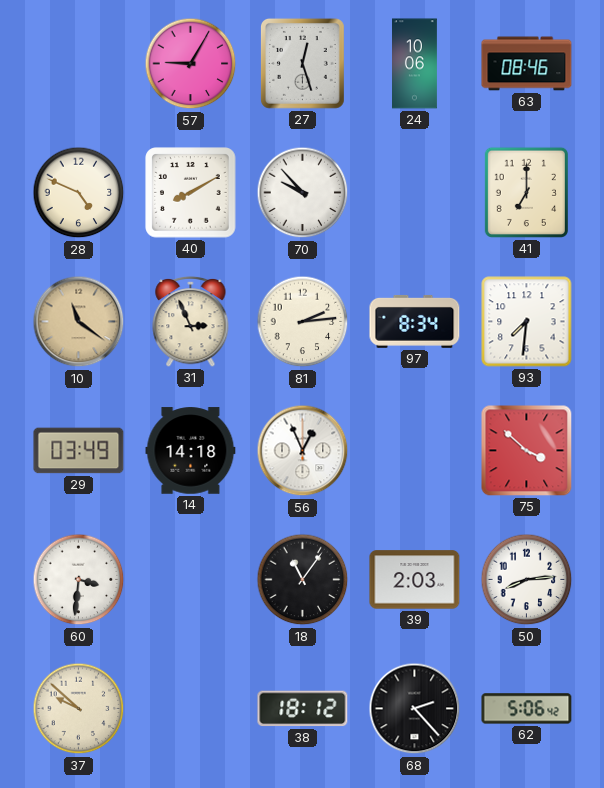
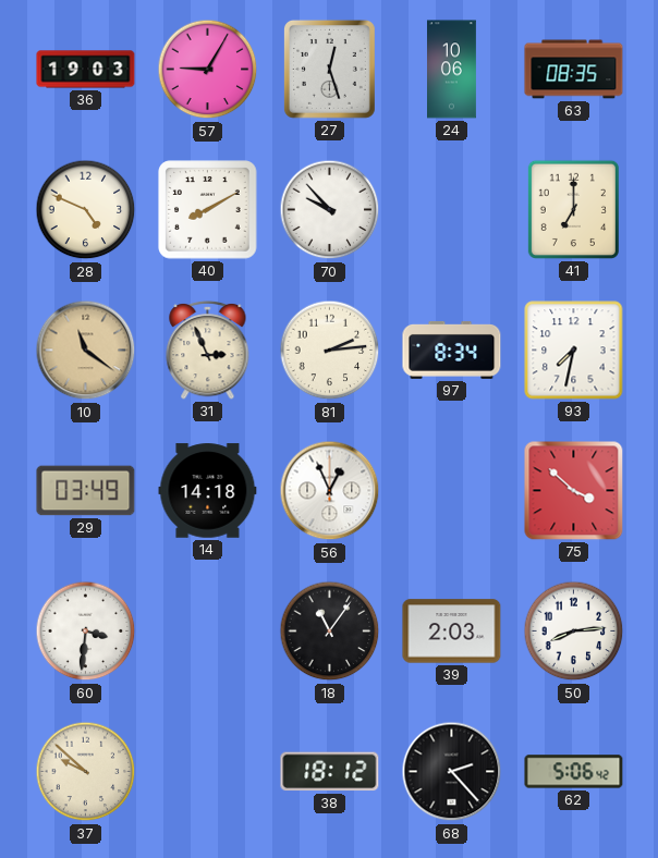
36: none -> 19:03 (86, 70)
63: 08:46 -> 08:35 (574, 70)
93: 7:31 -> 7:32 (574, 351)
